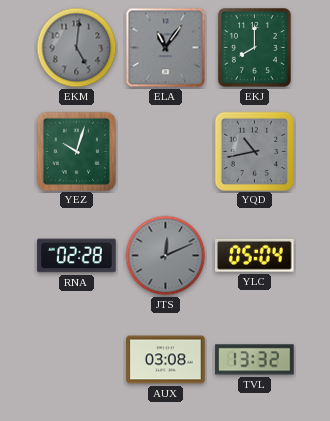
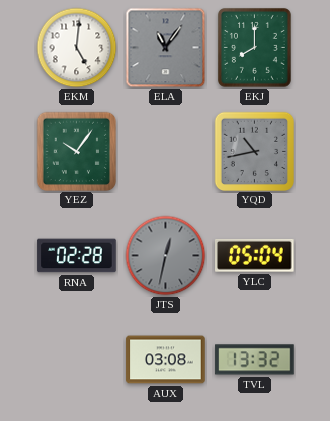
EKM dial: grey -> white (77, 48)
YEZ: 10:03 -> 10:06 (76, 151)
JTS: 12:11 -> 12:32 (166, 256)
